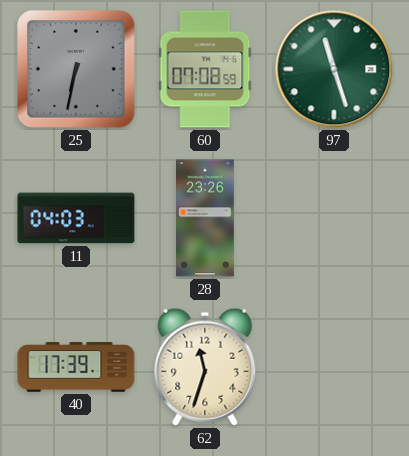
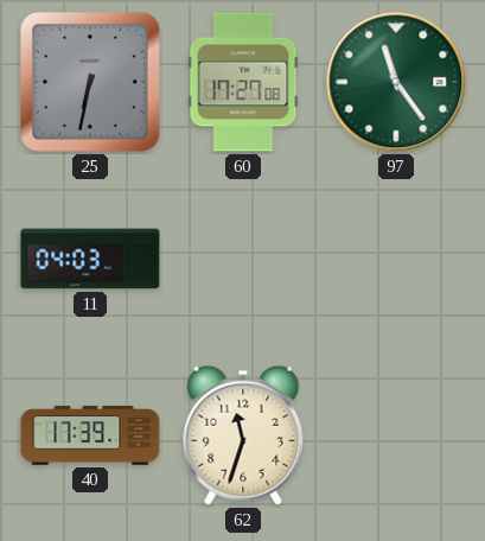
60: 07:08 -> 17:27 (243, 82)
97: 11:27 -> 11:24 (396, 82)
28: 23:26 -> none (206, 218)
